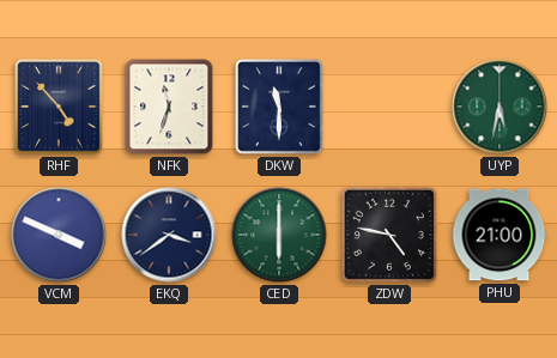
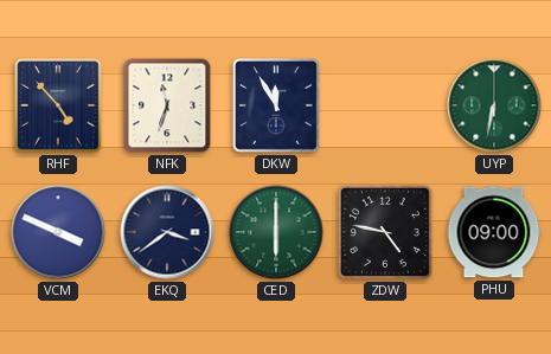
DKW: 11:30 -> 11:55 (277, 107)
UYP: 5:32 -> 6:32 (494, 105)
PHU: 21:00 -> 09:00 (494, 232)
